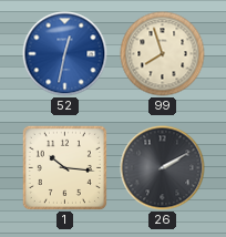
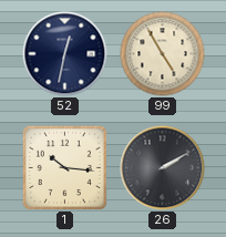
52 dial: blue -> navy (65, 54)
99: 7:57 -> 4:55 (163, 54)
